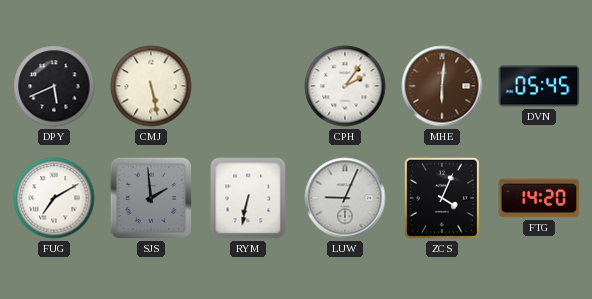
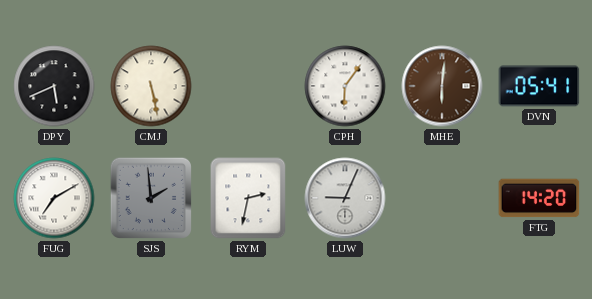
CPH: 2:06 -> 6:06 (345, 86)
DVN: 05:45 -> 05:41 (539, 86)
RYM: 6:32 -> 2:32 (248, 198)
ZCS: 4:04 -> none (442, 198)
